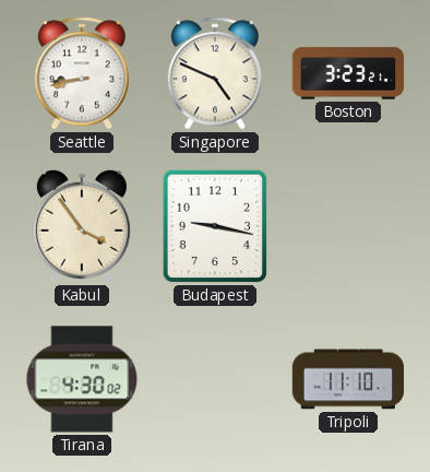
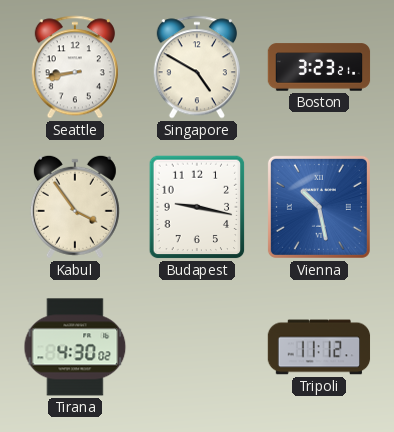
Singapore: 4:49 -> 4:50 (197, 67)
Vienna: none -> 10:28 (319, 207)
Tripoli: 11:10 -> 11:12 (319, 347)
